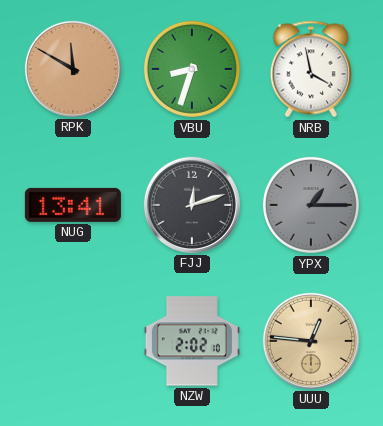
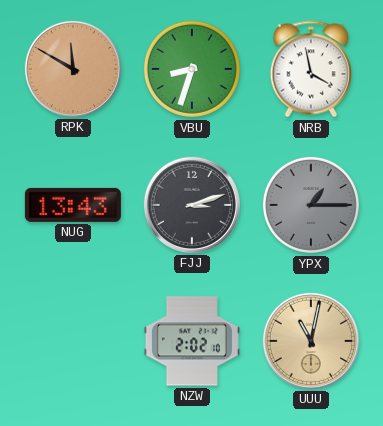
NUG: 13:41 -> 13:43 (73, 205)
FJJ: 12:12 -> 3:12 (192, 205)
UUU: 12:46 -> 11:02 (311, 341)
